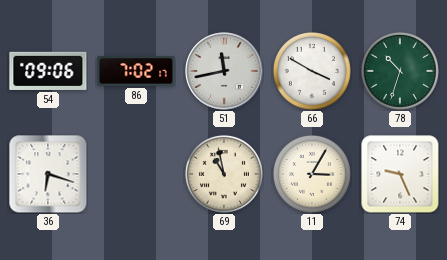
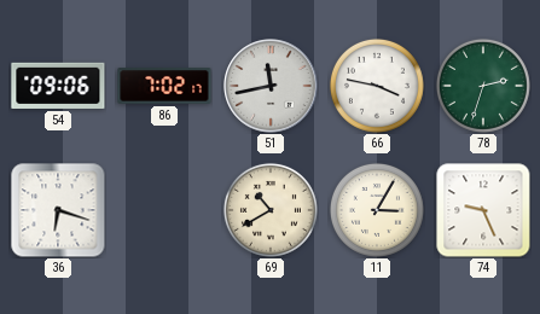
66: 3:50 -> 3:47 (377, 86)
78: 10:33 -> 2:33 (483, 86)
69: 10:58 -> 10:40 (271, 210)
